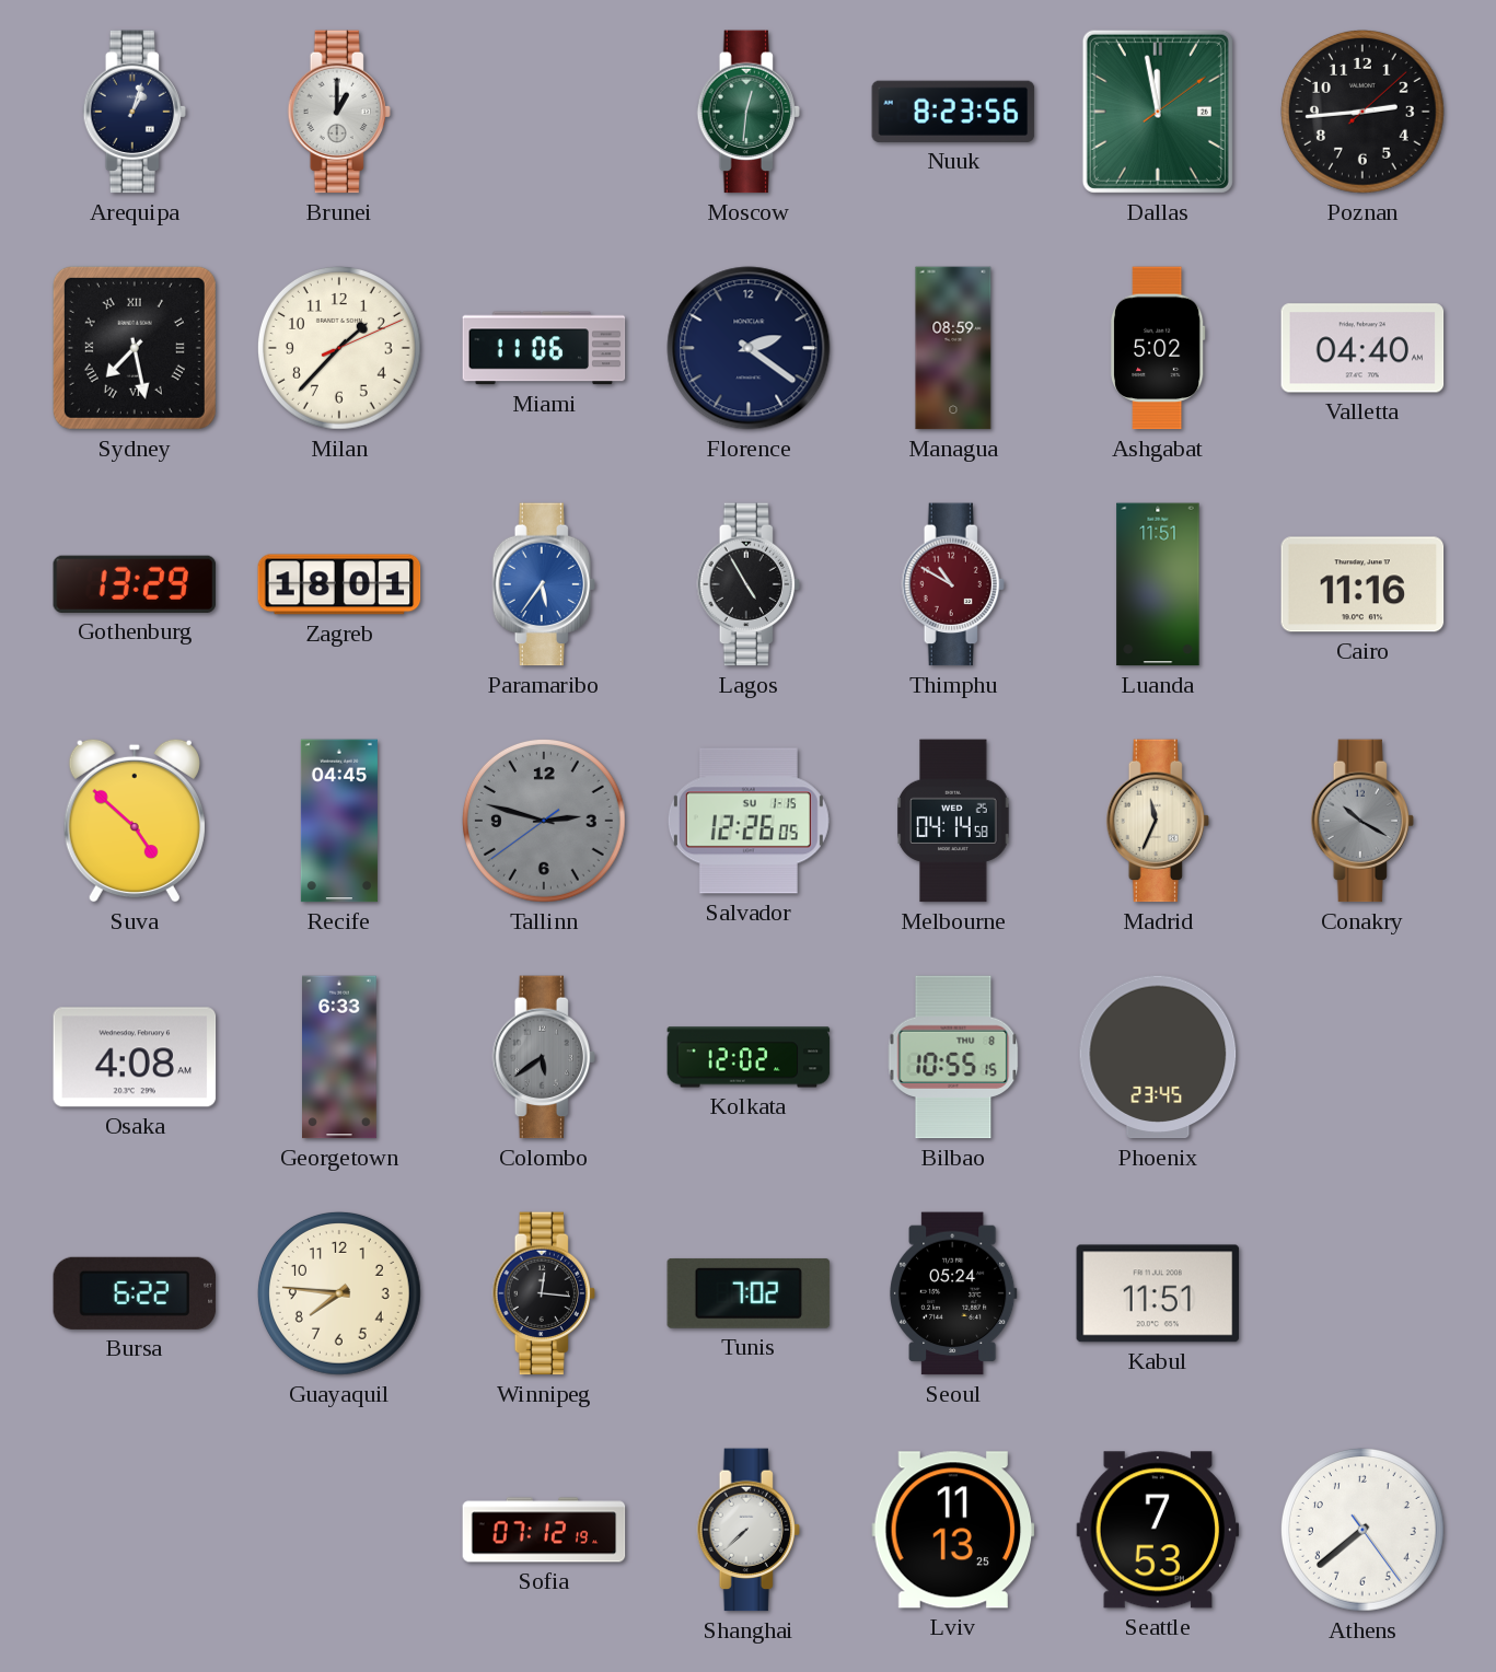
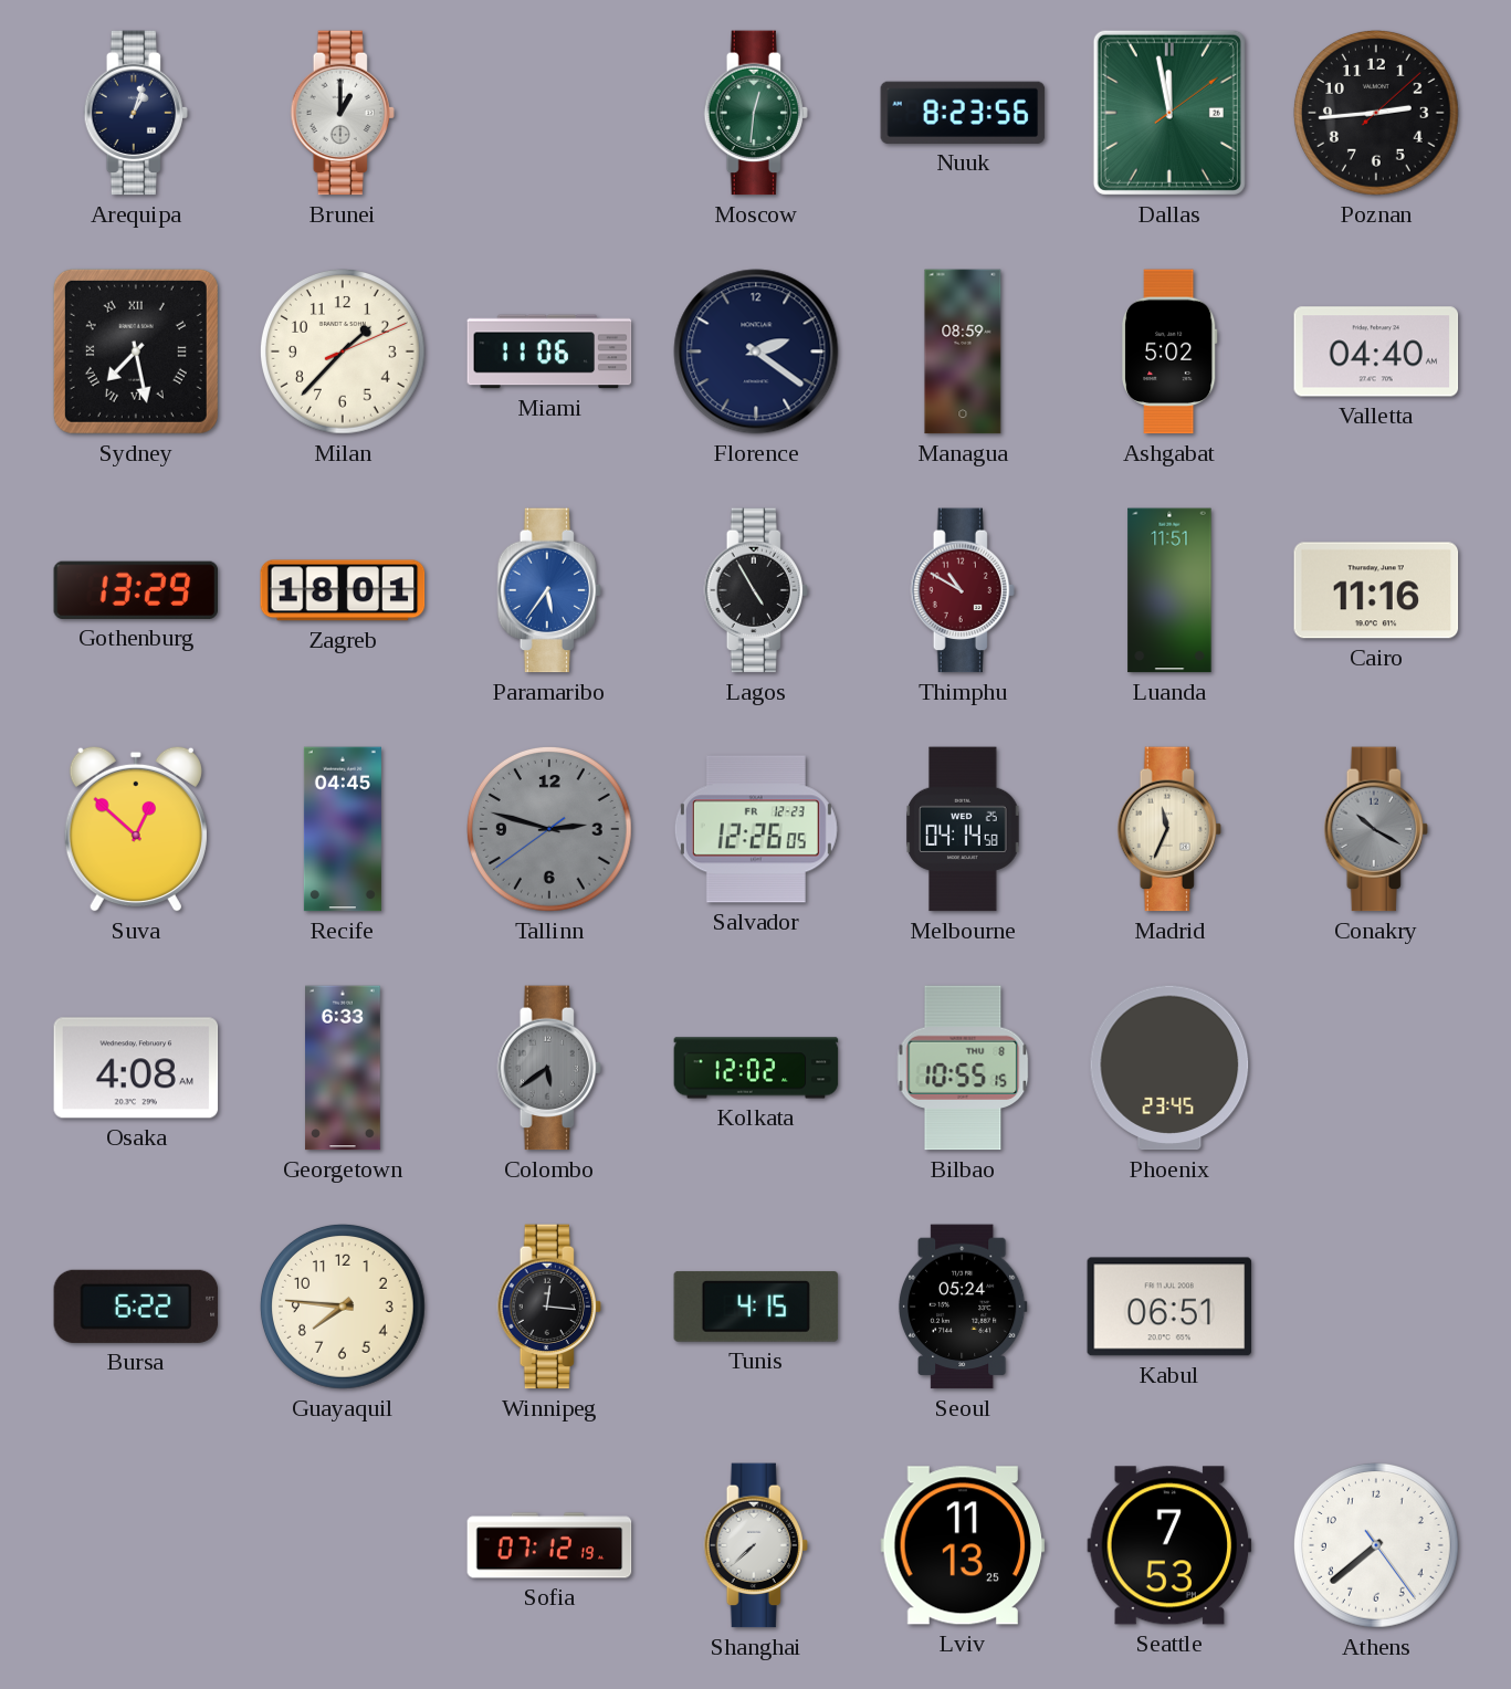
Suva: 4:52 -> 12:52 (136, 829)
Salvador date: SU 1-15 -> FR 12-23 (756, 829)
Tunis: 7:02 -> 4:15 (756, 1307)
Kabul: 11:51 -> 06:51 (1169, 1307)
